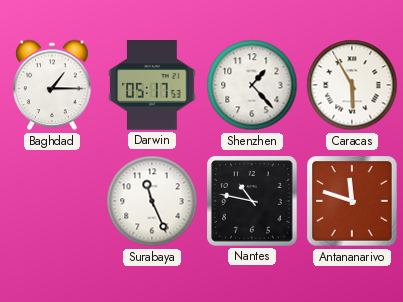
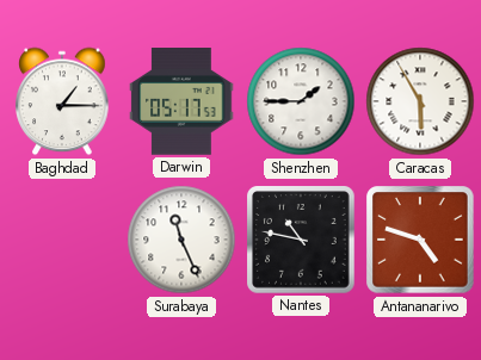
Shenzhen: 1:23 -> 1:45 (301, 101)
Antananarivo: 11:48 -> 4:48 (420, 240)
